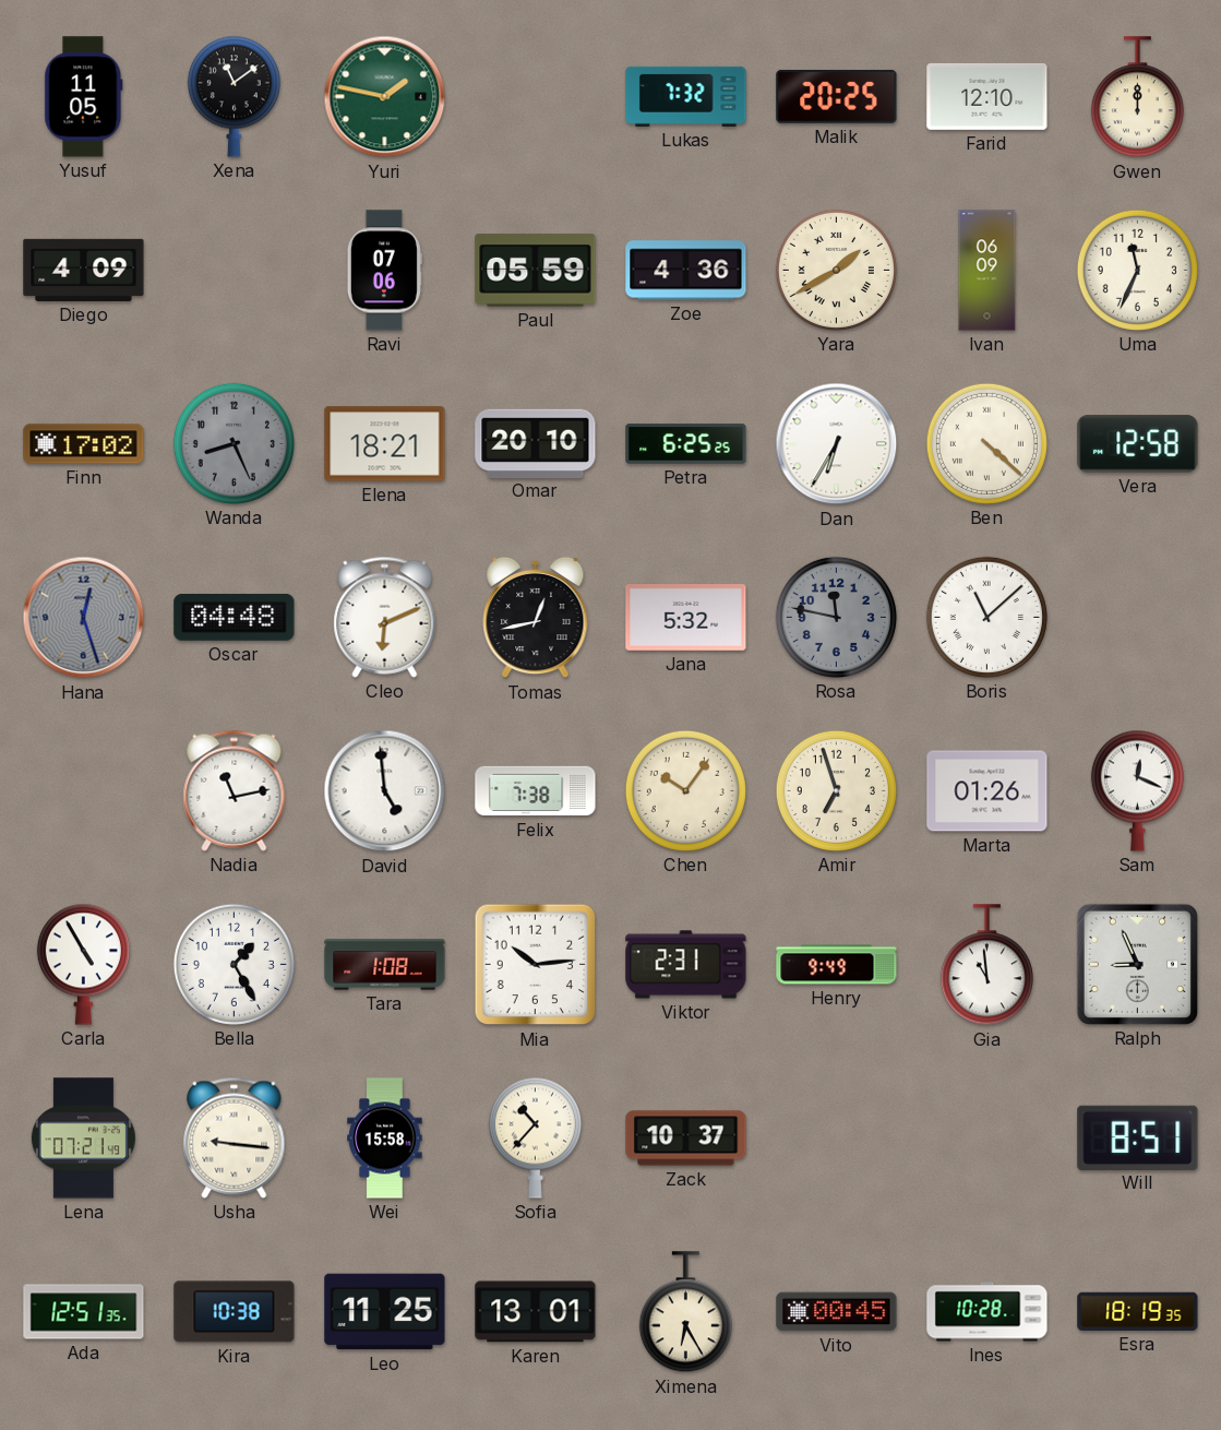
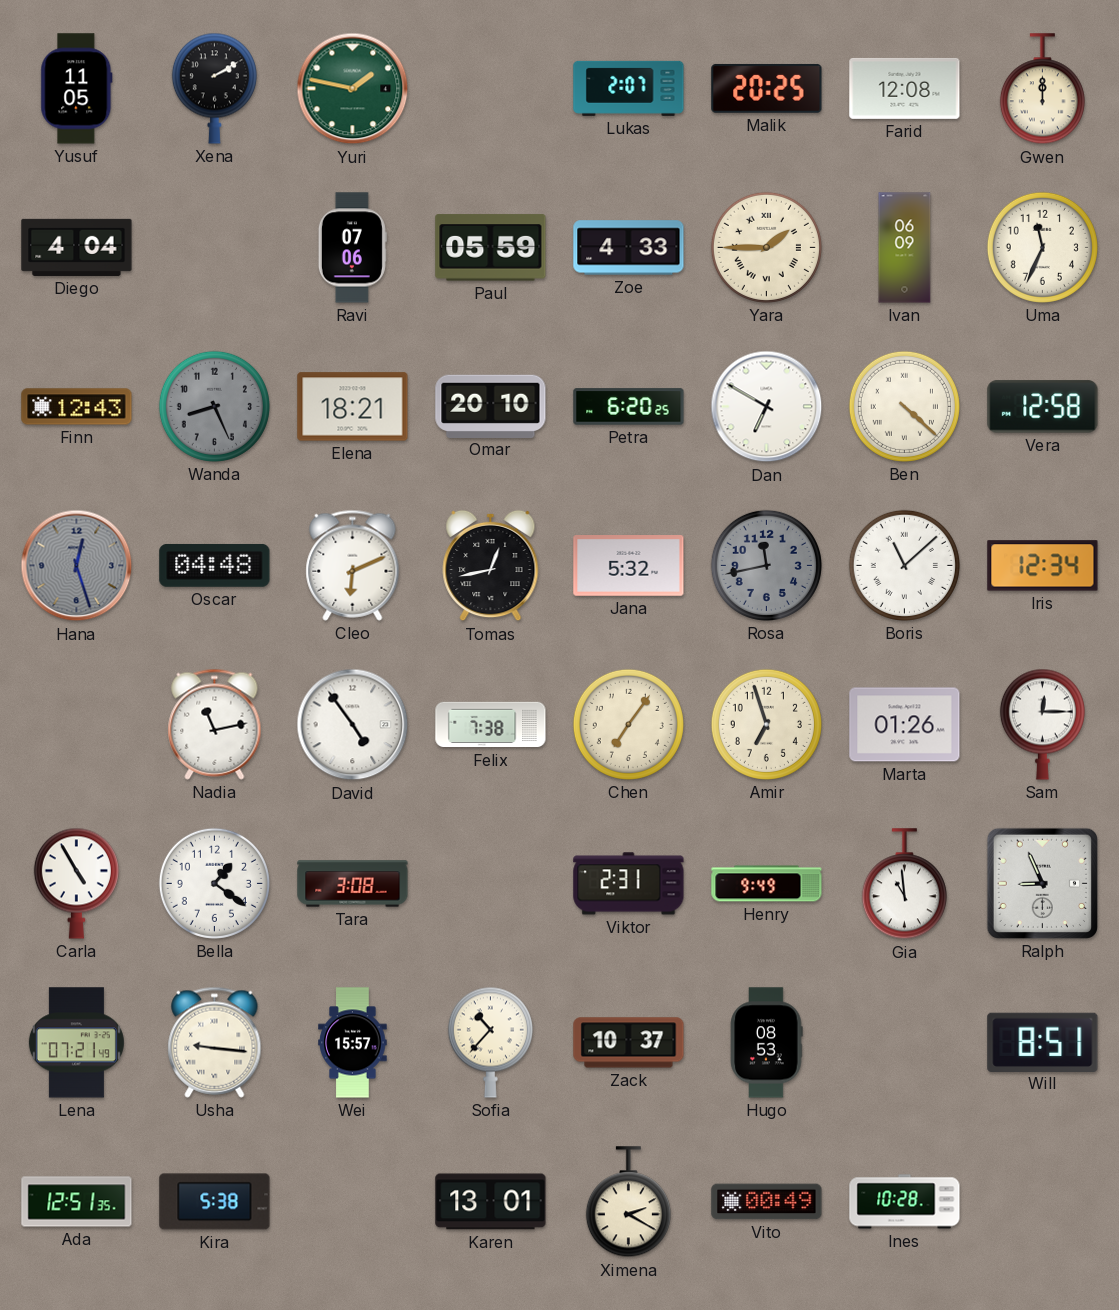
Xena: 11:09 -> 2:10 (214, 88)
Lukas: 7:32 -> 2:07 (629, 88)
Farid: 12:10 -> 12:08 (905, 88)
Diego: 4:09 -> 4:04 (77, 247)
Zoe: 4:36 -> 4:33 (629, 248)
Yara: 1:40 -> 1:45 (766, 247)
Finn: 17:02 -> 12:43 (77, 407)
Petra: 6:25 -> 6:20 (629, 407)
Dan: 6:35 -> 6:50 (767, 407)
Rosa: 11:47 -> 11:43 (766, 565)
Iris: none -> 12:34 (1043, 566)
David: 4:59 -> 4:54 (353, 725)
Chen: 10:06 -> 7:06 (628, 724)
Sam: 12:19 -> 12:15 (1042, 724)
Bella: 1:25 -> 1:21 (214, 883)
Tara: 1:08 -> 3:08 (353, 884)
Mia: 10:14 -> none (536, 965)
Wei: 15:58 -> 15:57 (353, 1043)
Hugo: none -> 08:53 (766, 1043)
Kira: 10:38 -> 5:38 (215, 1202)
Leo: 11:25 -> none (385, 1312)
Ximena: 6:25 -> 2:20 (628, 1202)
Vito: 00:45 -> 00:49 (767, 1202)
Esra: 18:19 -> none (1138, 1311)
